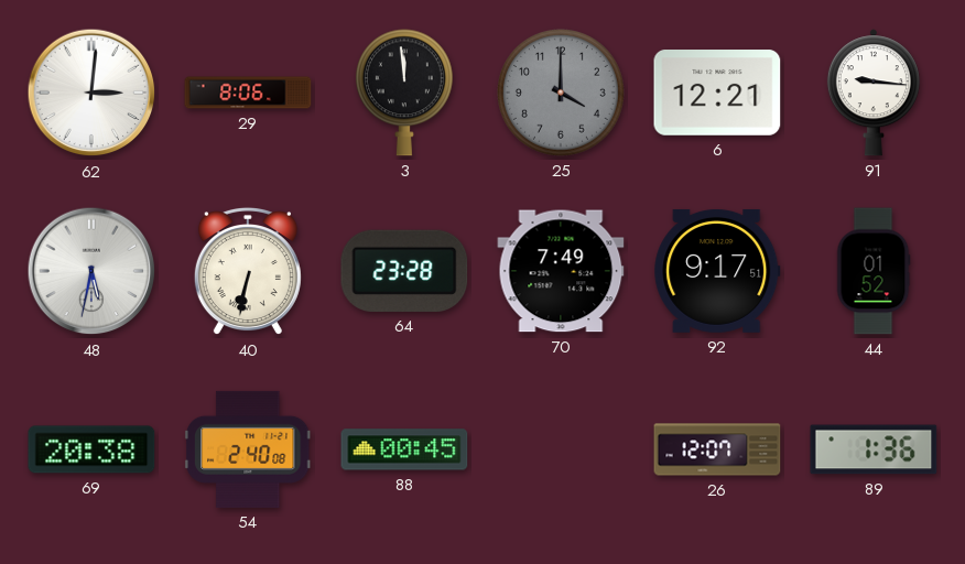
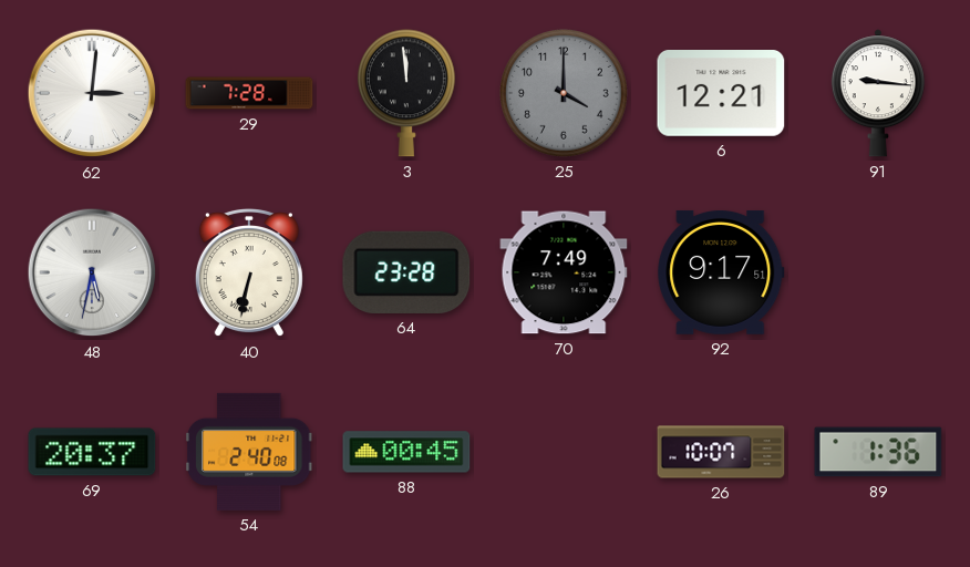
29: 8:06 -> 7:28 (249, 93)
44: 01:52 -> none (874, 271)
69: 20:38 -> 20:37 (92, 452)
26: 12:07 -> 10:07 (721, 452)
